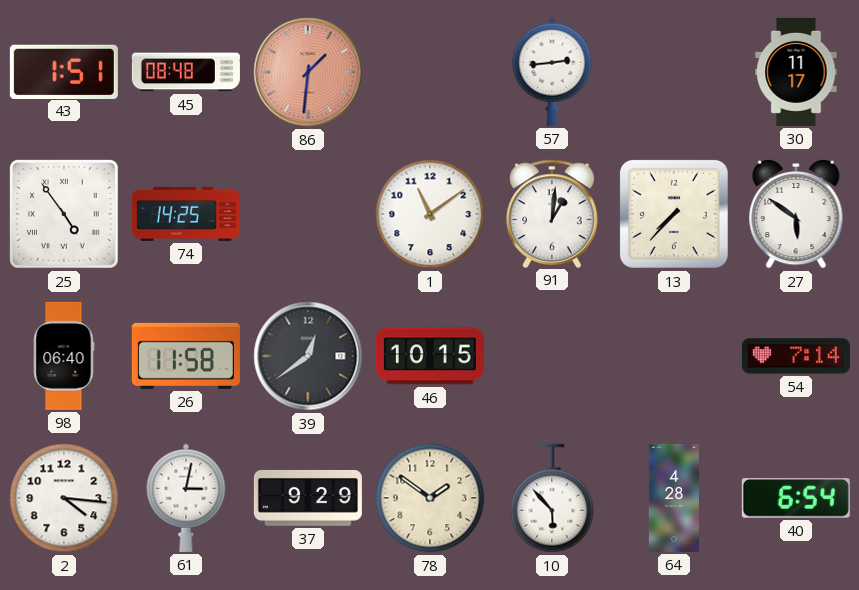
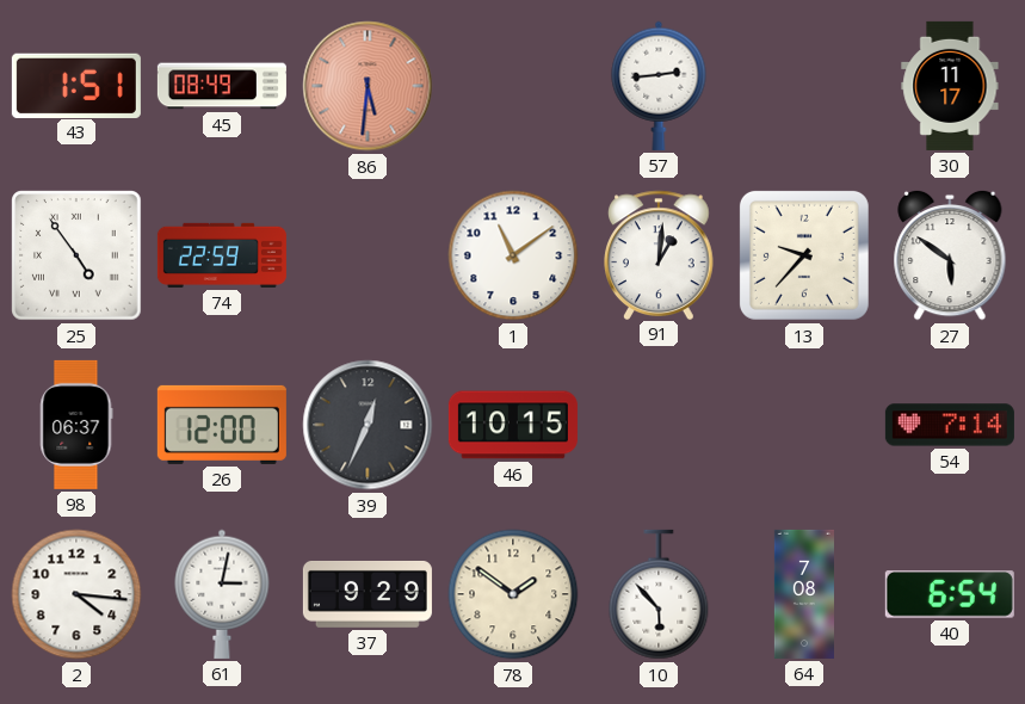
45: 08:48 -> 08:49 (222, 86)
86: 1:31 -> 5:31 (368, 86)
74: 14:25 -> 22:59 (222, 255)
13: 7:37 -> 9:37 (804, 255)
98: 06:40 -> 06:37 (76, 425)
26: 11:58 -> 12:00 (222, 425)
39: 12:39 -> 12:34 (368, 425)
64: 4:28 -> 7:08 (804, 594)
